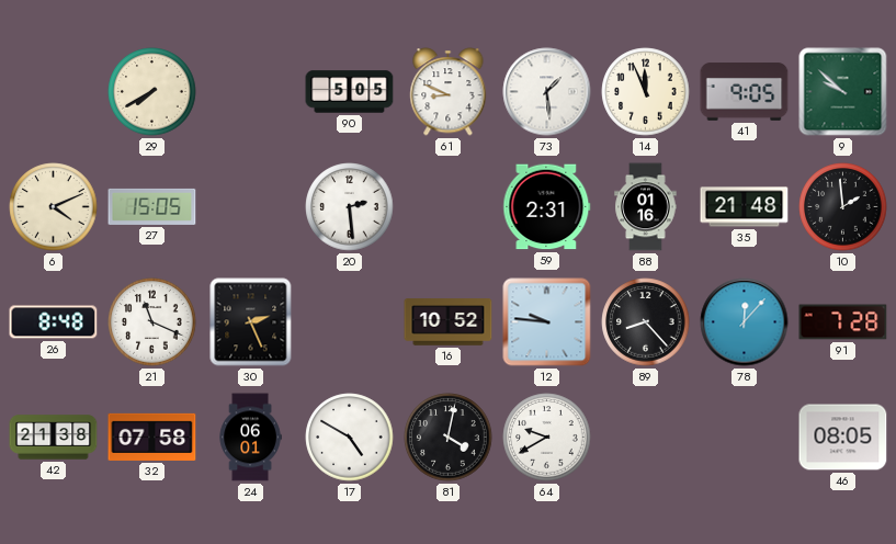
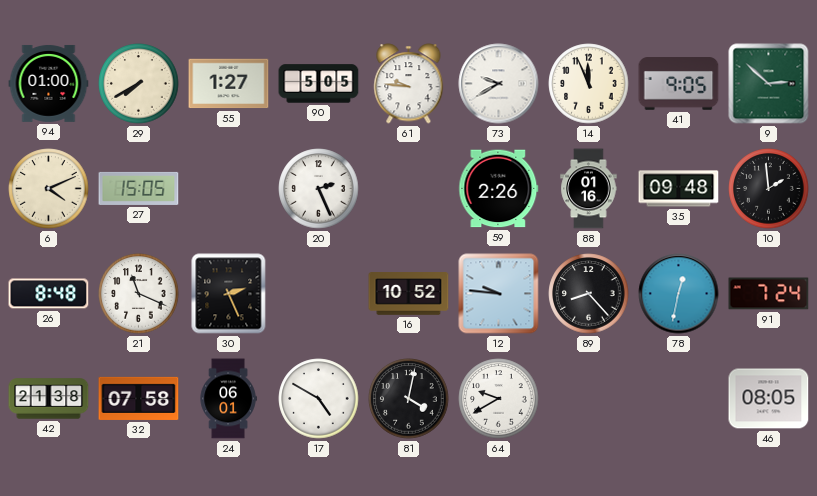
94: none -> 01:00 (49, 83)
55: none -> 1:27 (229, 84)
61: 8:49 -> 9:46 (409, 84)
73: 1:29 -> 9:40 (499, 84)
9: 9:52 -> 2:52 (769, 84)
20: 2:29 -> 2:26 (319, 189)
59: 2:31 -> 2:26 (499, 189)
35: 21:48 -> 09:48 (679, 189)
78: 12:07 -> 12:32 (679, 294)
91: 7:28 -> 7:24 (769, 294)
